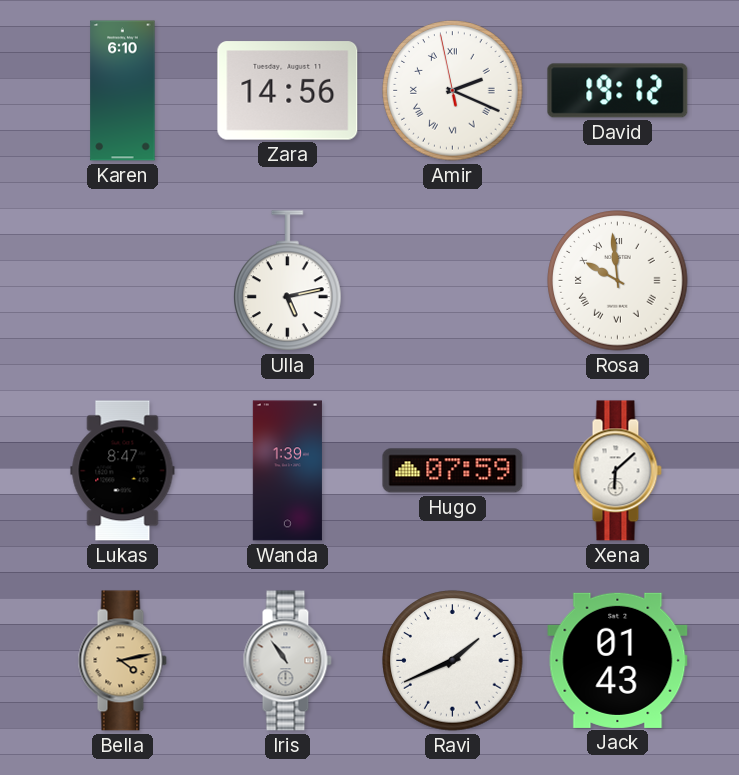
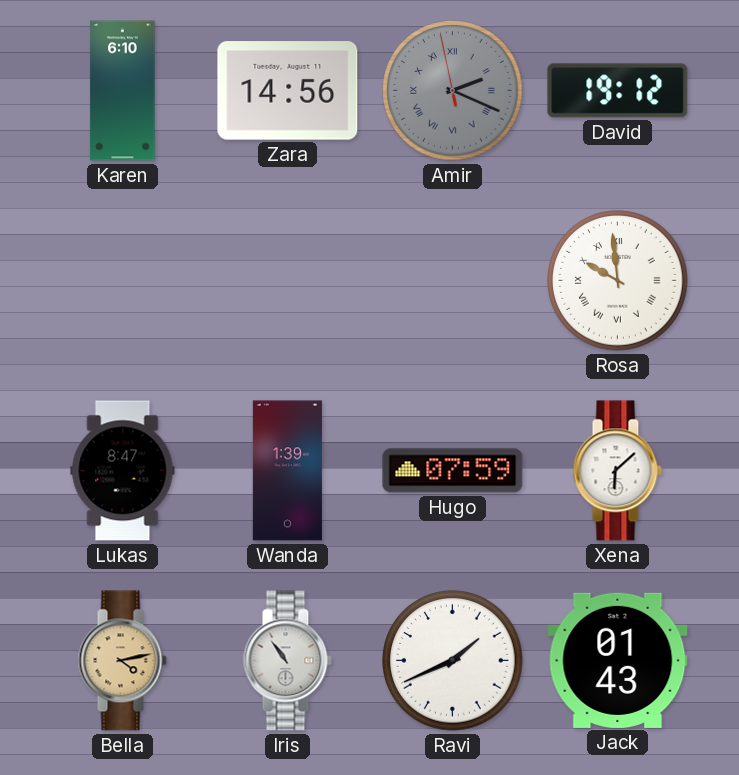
Amir dial: white -> grey (453, 91)
Ulla: 5:13 -> none (288, 281)
